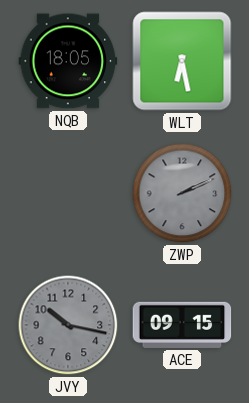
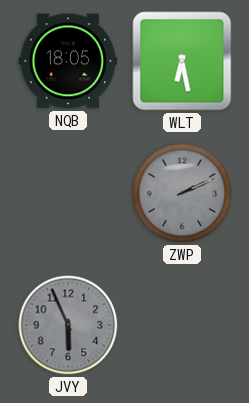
JVY: 10:17 -> 5:56 (68, 325)
ACE: 09:15 -> none (182, 325)
